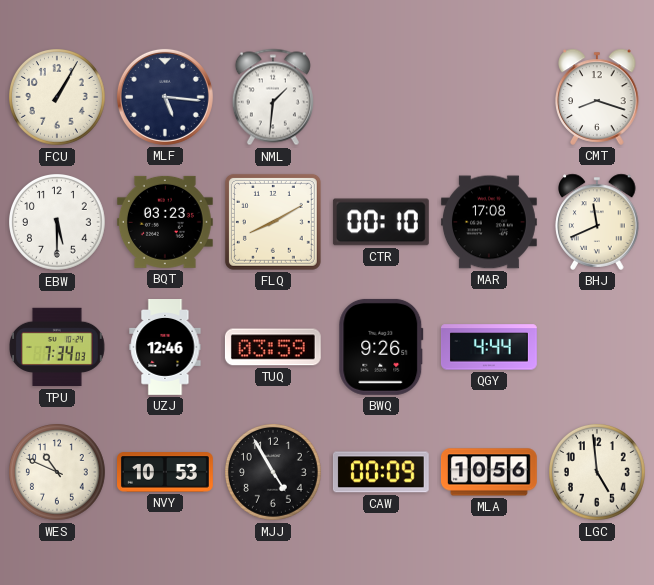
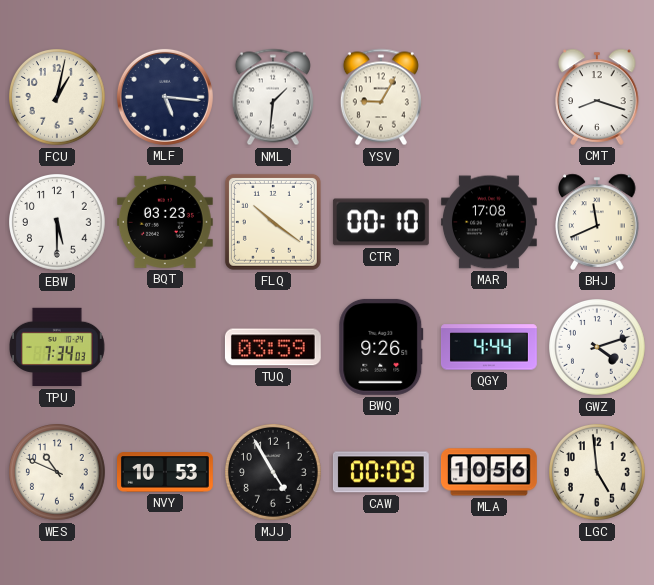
FCU: 1:05 -> 1:02 (58, 98)
YSV: none -> 9:05 (381, 97)
FLQ: 8:10 -> 10:21 (273, 222)
UZJ: 12:46 -> none (165, 348)
GWZ: none -> 4:12 (598, 348)
